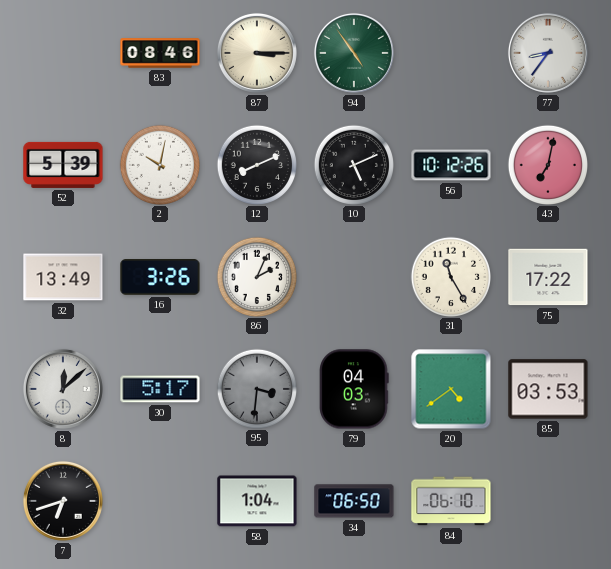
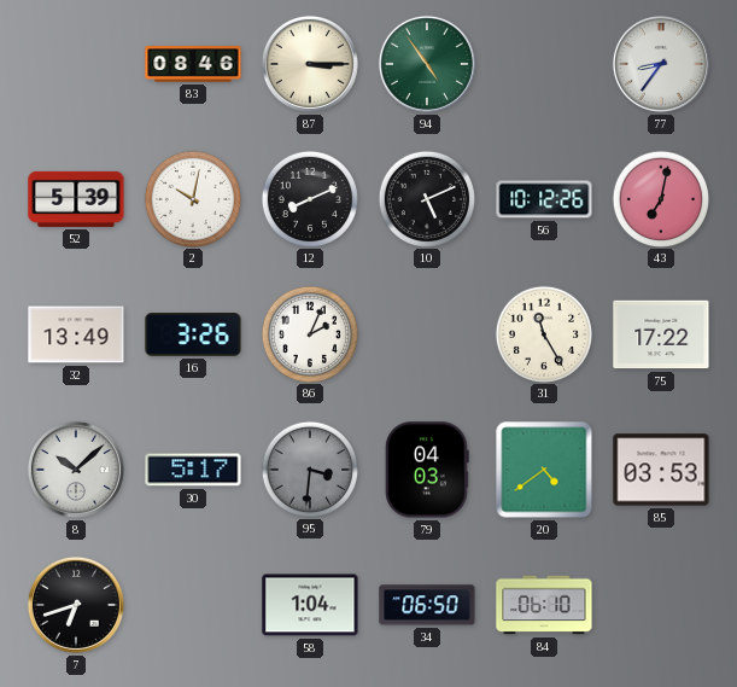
8: 12:08 -> 10:08 (76, 470)
